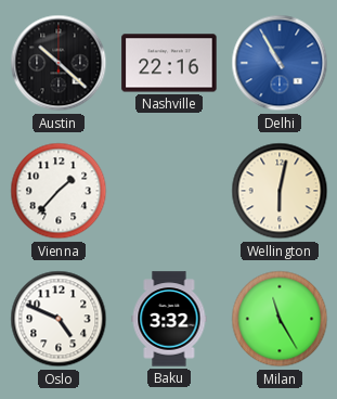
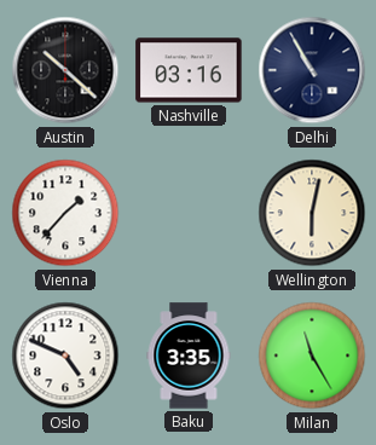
Nashville: 22:16 -> 03:16 (189, 70)
Delhi dial: blue -> navy (312, 70)
Baku: 3:32 -> 3:35 (189, 356)
